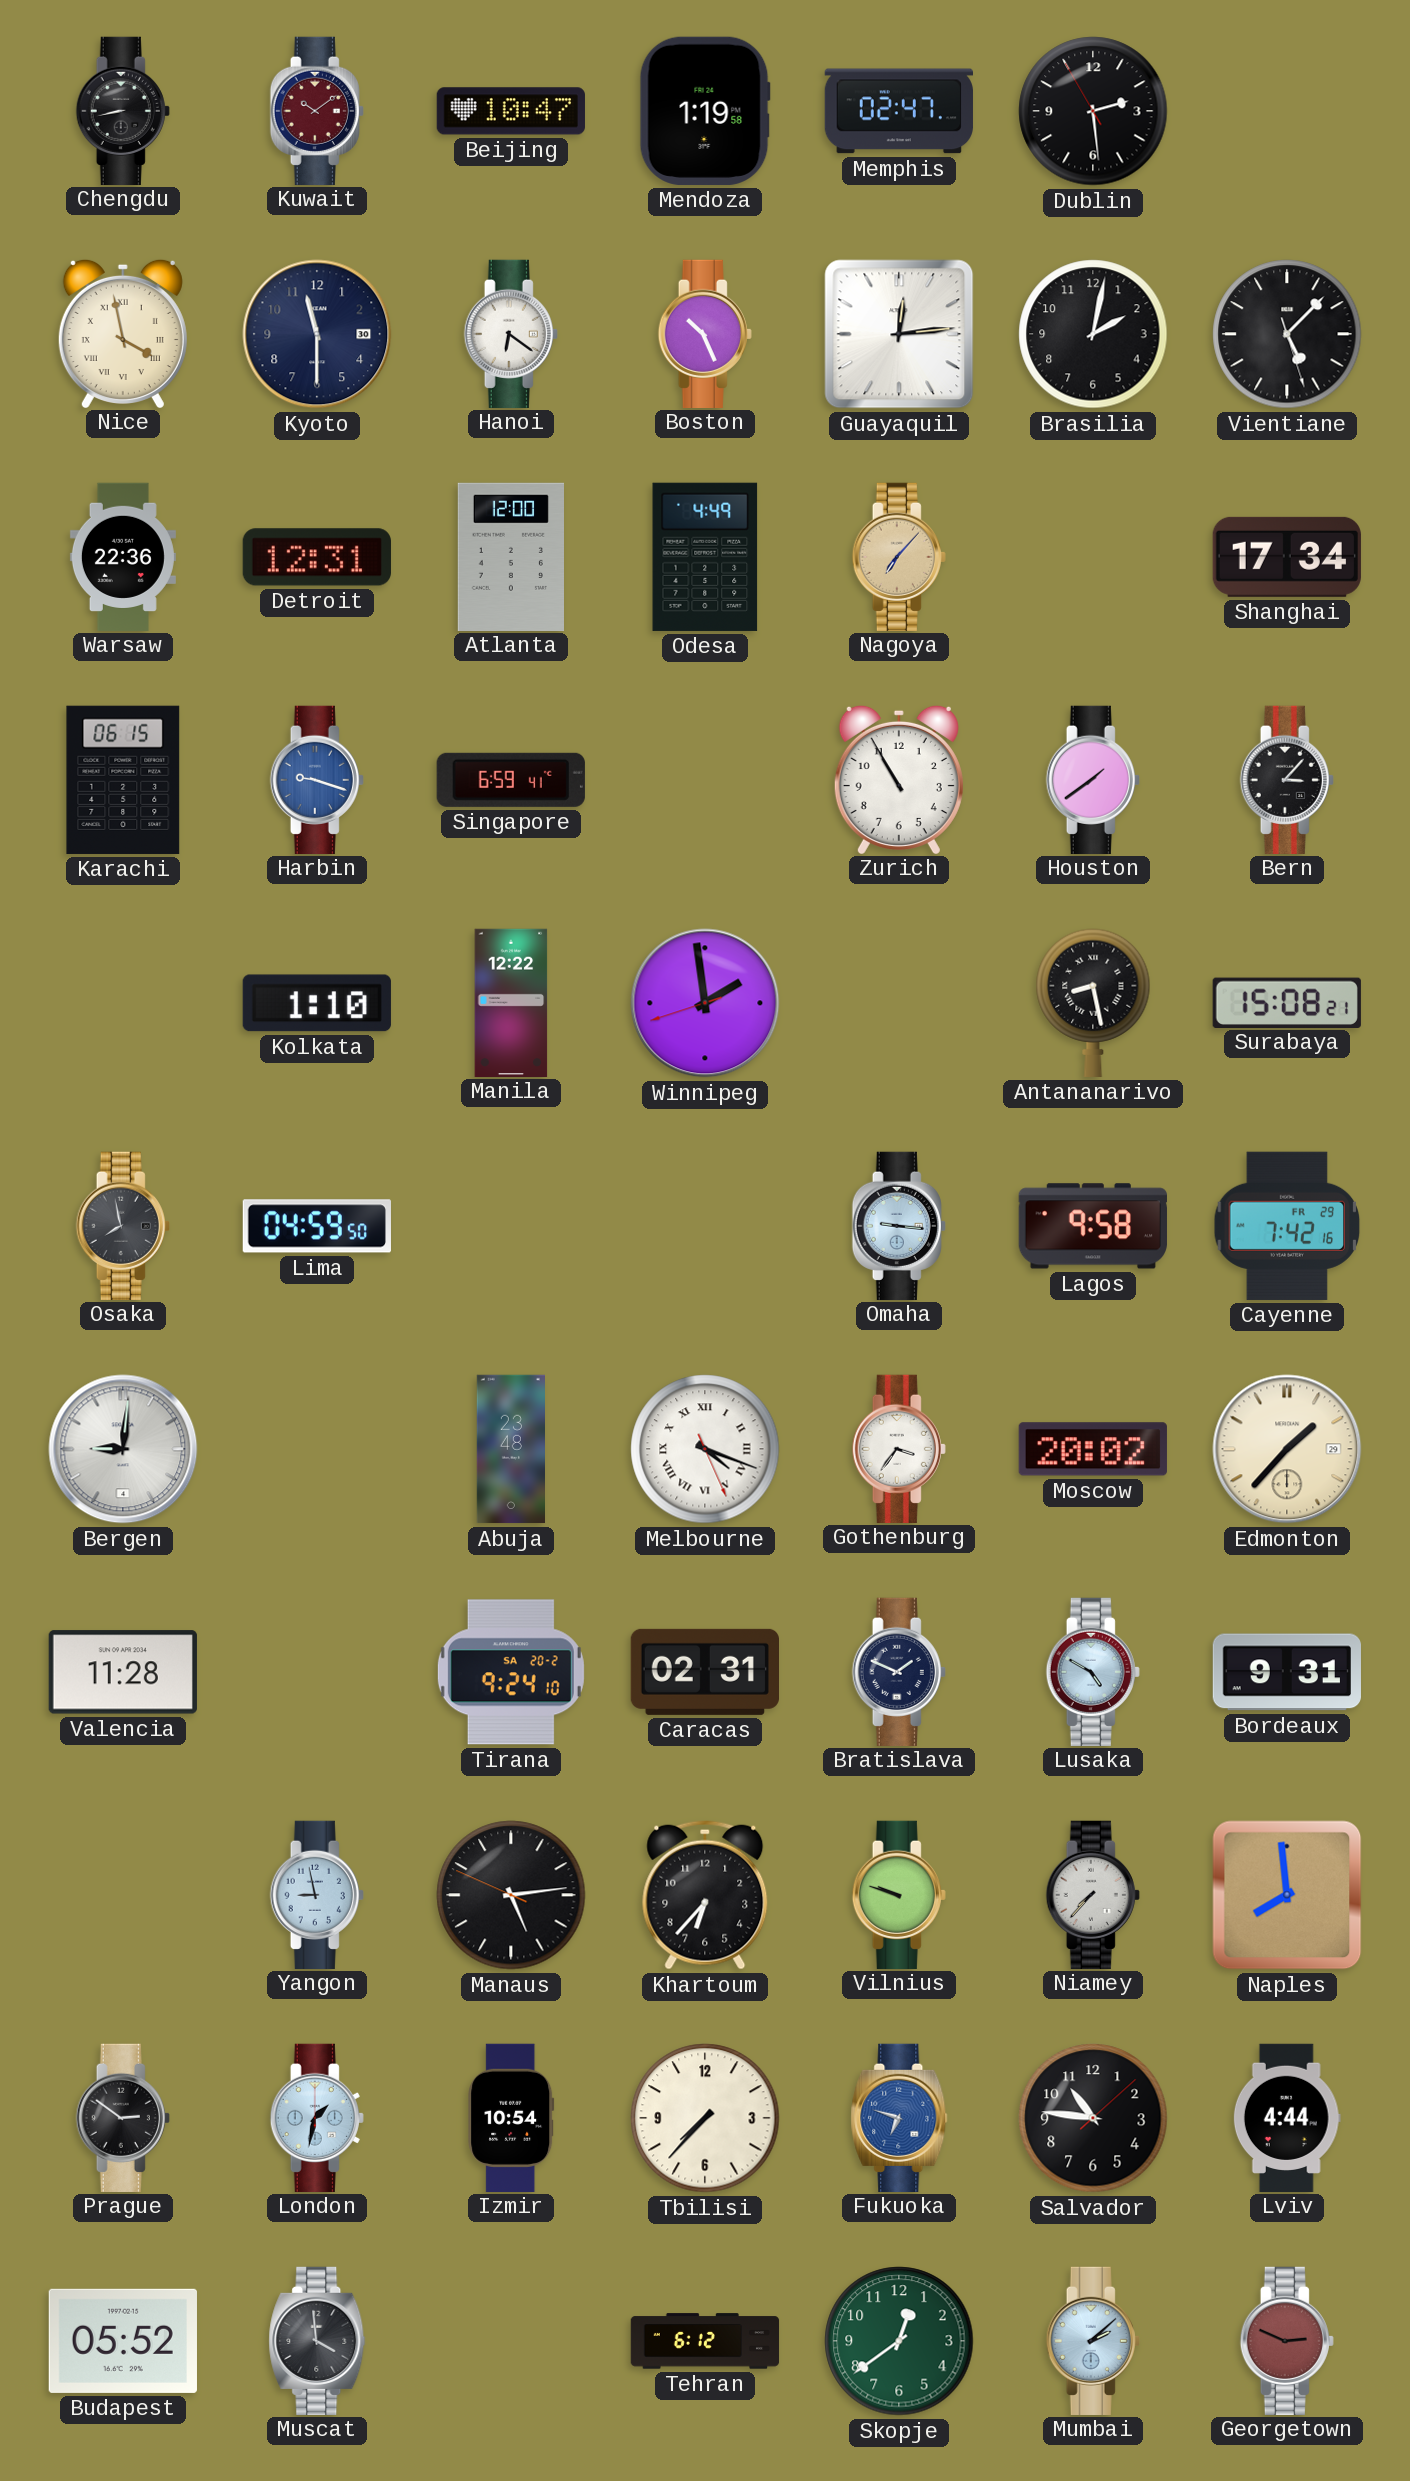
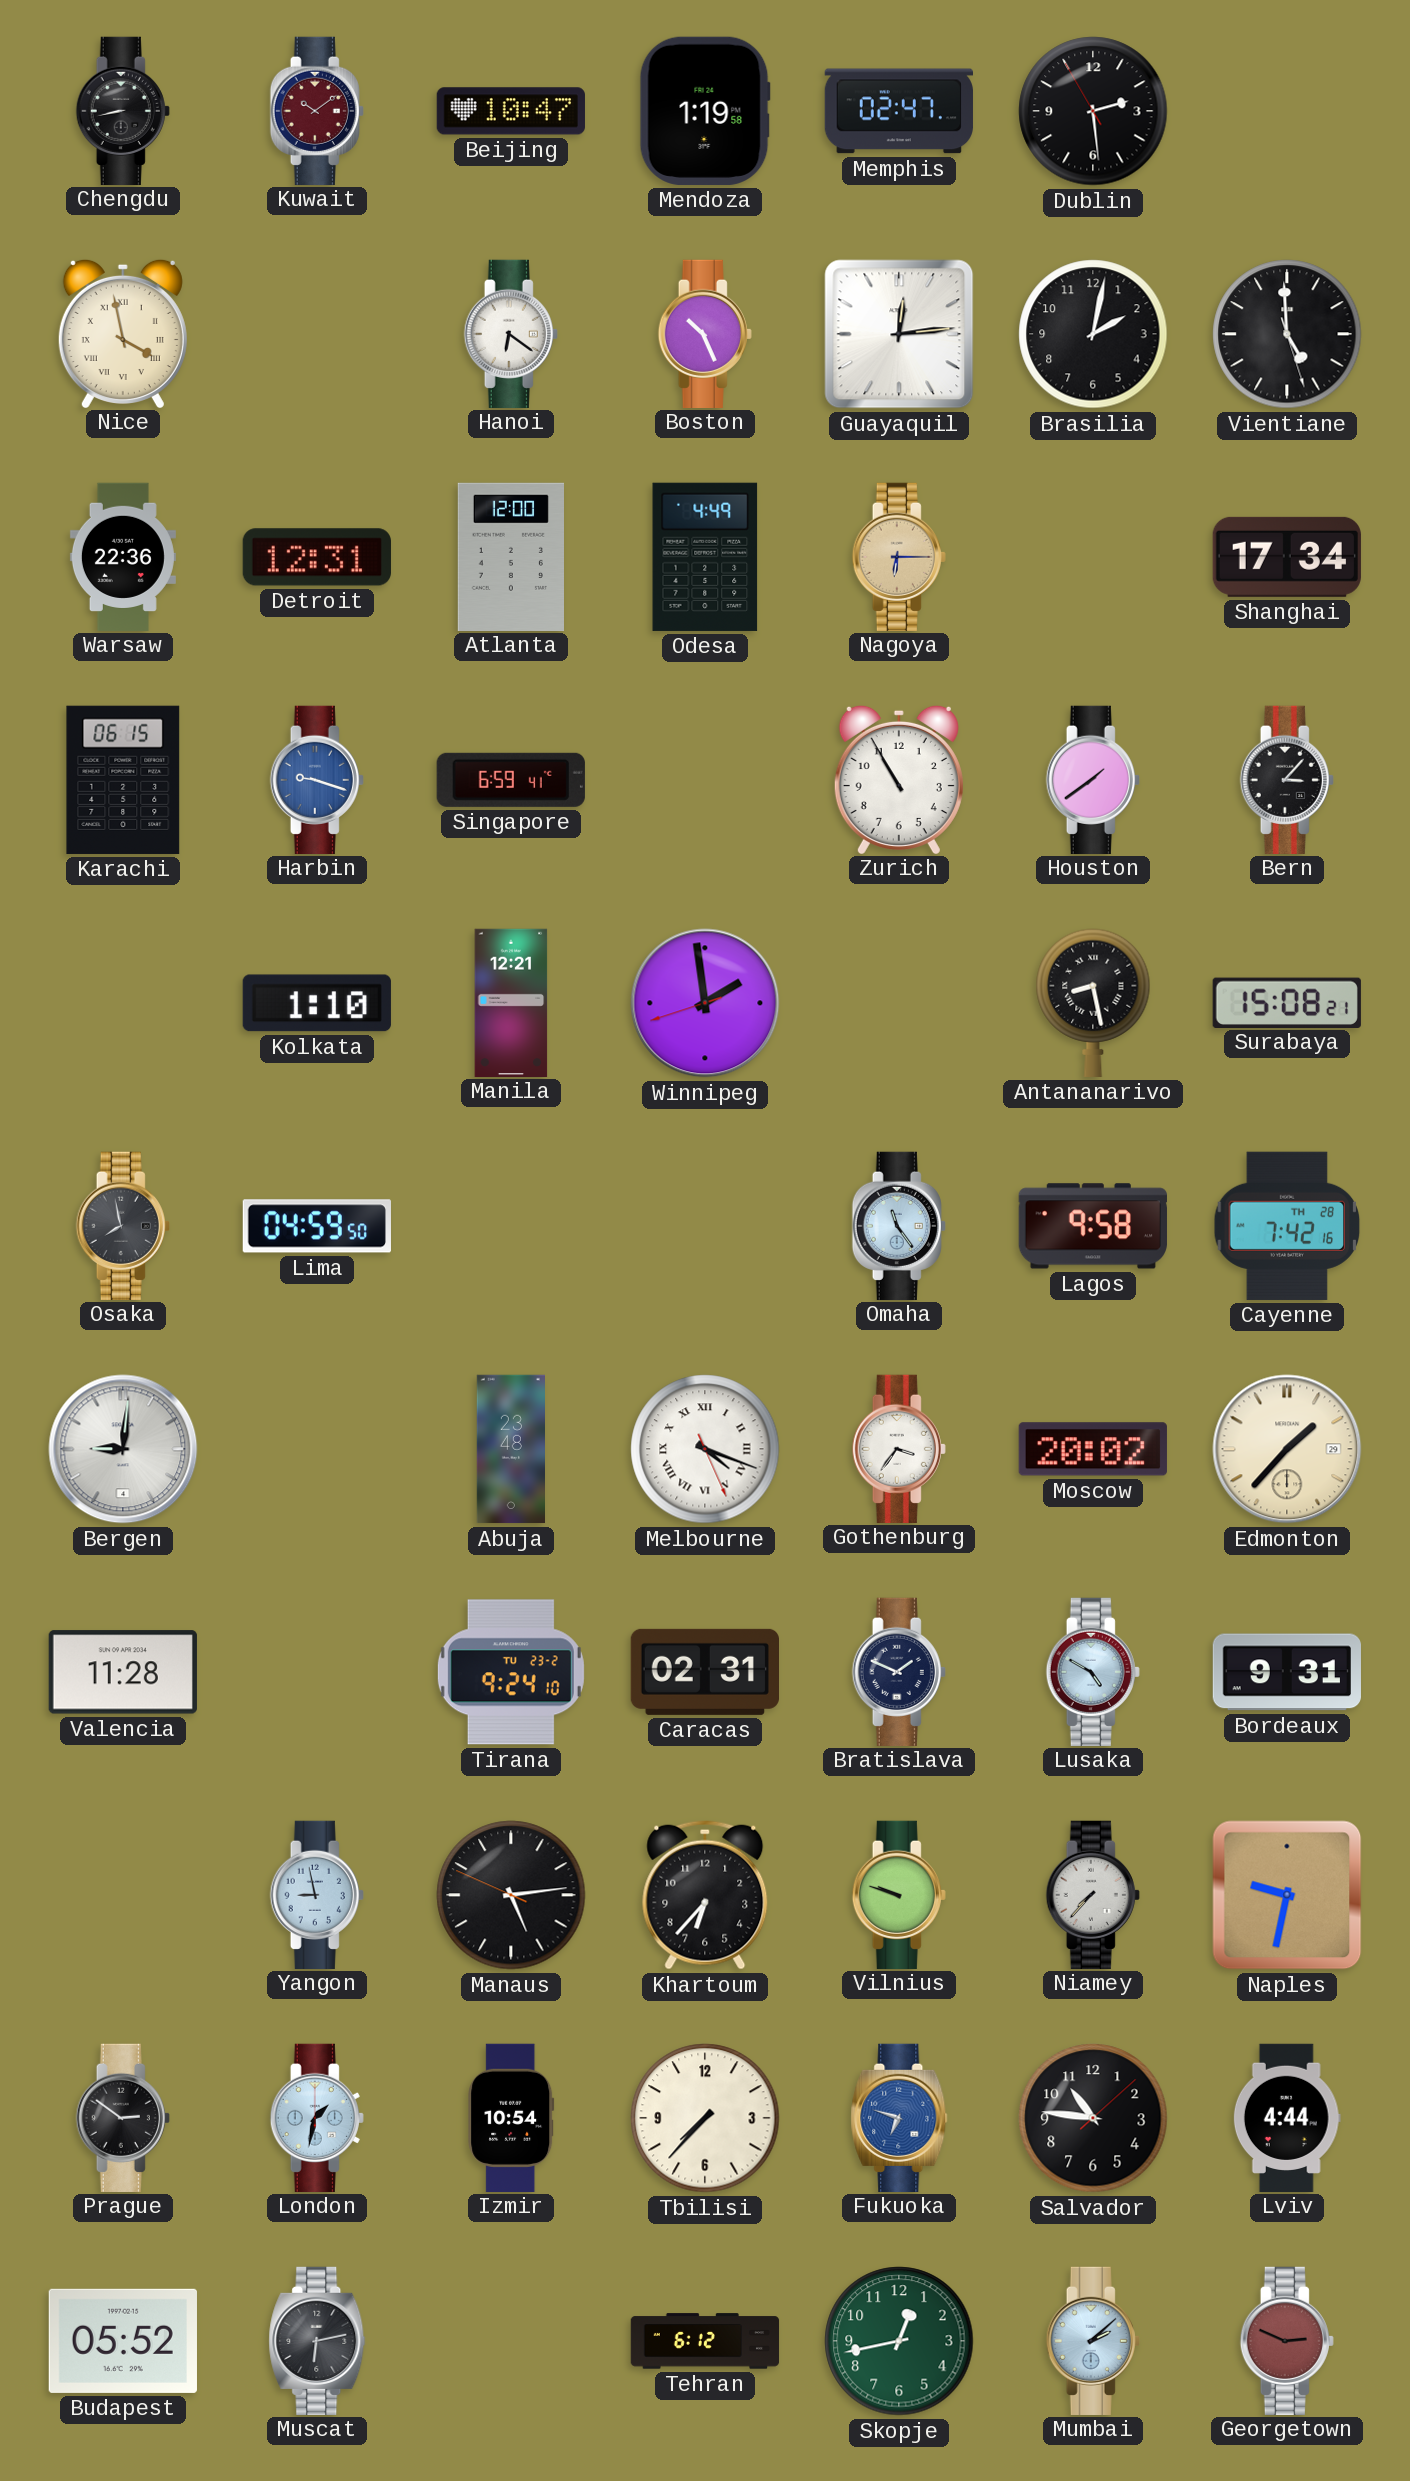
Kyoto: 11:30 -> none (317, 334)
Vientiane: 5:07 -> 4:59 (1287, 334)
Nagoya: 7:07 -> 6:15 (899, 556)
Manila: 12:22 -> 12:21 (511, 1002)
Omaha: 9:16 -> 11:24 (899, 1225)
Cayenne date: FR 29 -> TH 28 (1287, 1226)
Tirana date: SA 20-2 -> TU 23-2 (511, 1672)
Naples: 7:59 -> 9:32 (1287, 1895)
Muscat: 3:59 -> 6:13 (317, 2340)
Skopje: 12:39 -> 12:43 (899, 2341)
